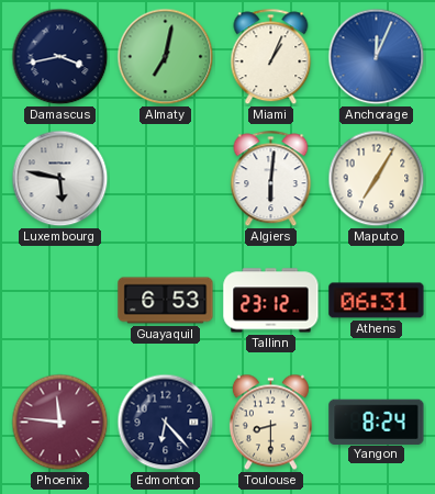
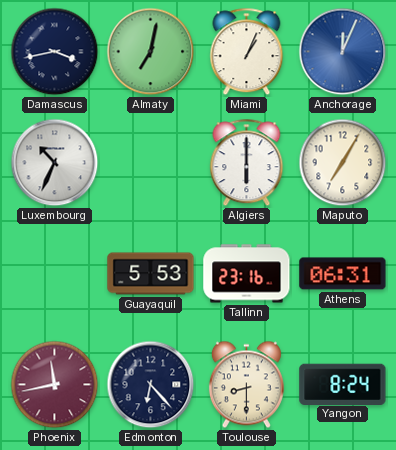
Luxembourg: 5:47 -> 10:34 (55, 163)
Algiers: 6:01 -> 6:00 (247, 163)
Guayaquil: 6:53 -> 5:53 (151, 274)
Tallinn: 23:12 -> 23:16 (247, 274)
Phoenix: 11:46 -> 11:43 (55, 385)
